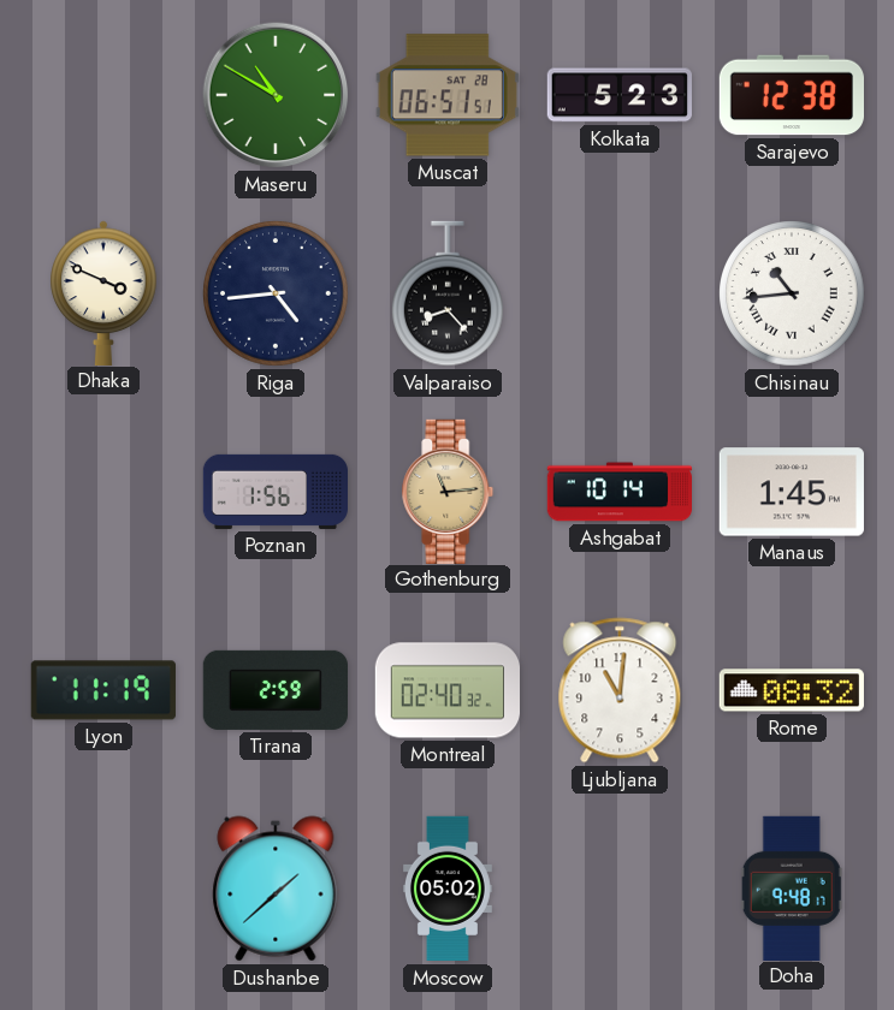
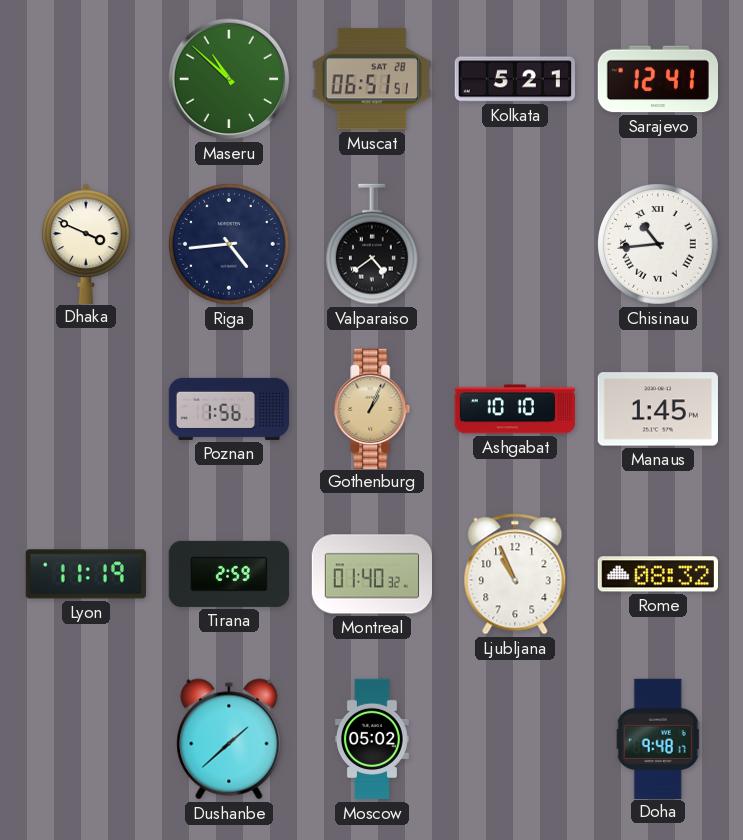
Maseru: 10:50 -> 10:52 (229, 79)
Kolkata: 5:23 -> 5:21 (515, 79)
Sarajevo: 12:38 -> 12:41 (657, 79)
Valparaiso: 8:23 -> 4:39 (373, 244)
Gothenburg: 11:14 -> 1:04 (372, 408)
Ashgabat: 10:14 -> 10:10 (514, 409)
Montreal: 02:40 -> 01:40 (371, 574)
Ljubljana: 11:01 -> 10:56 (515, 574)
